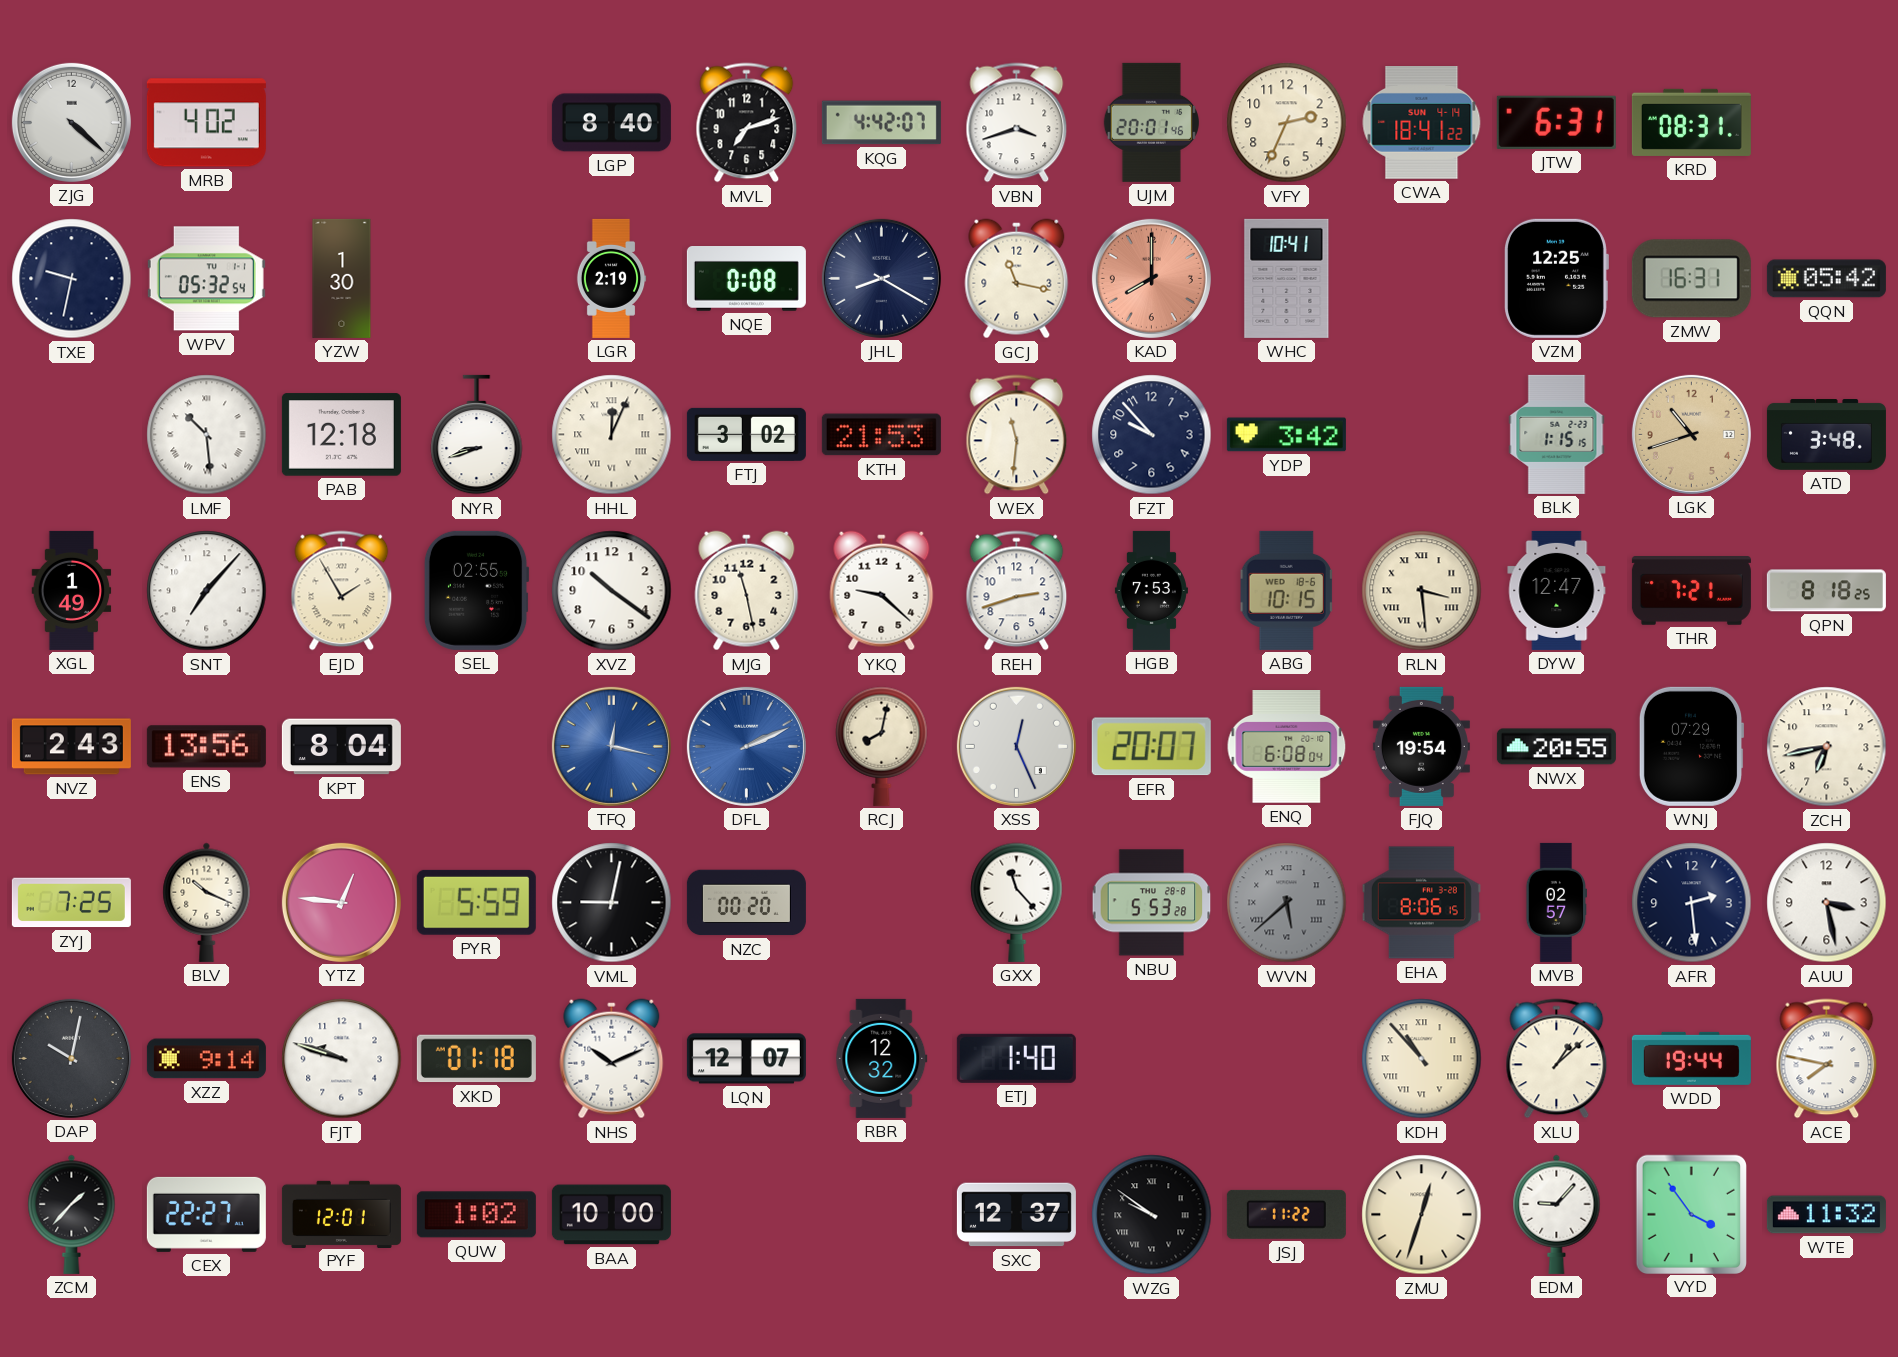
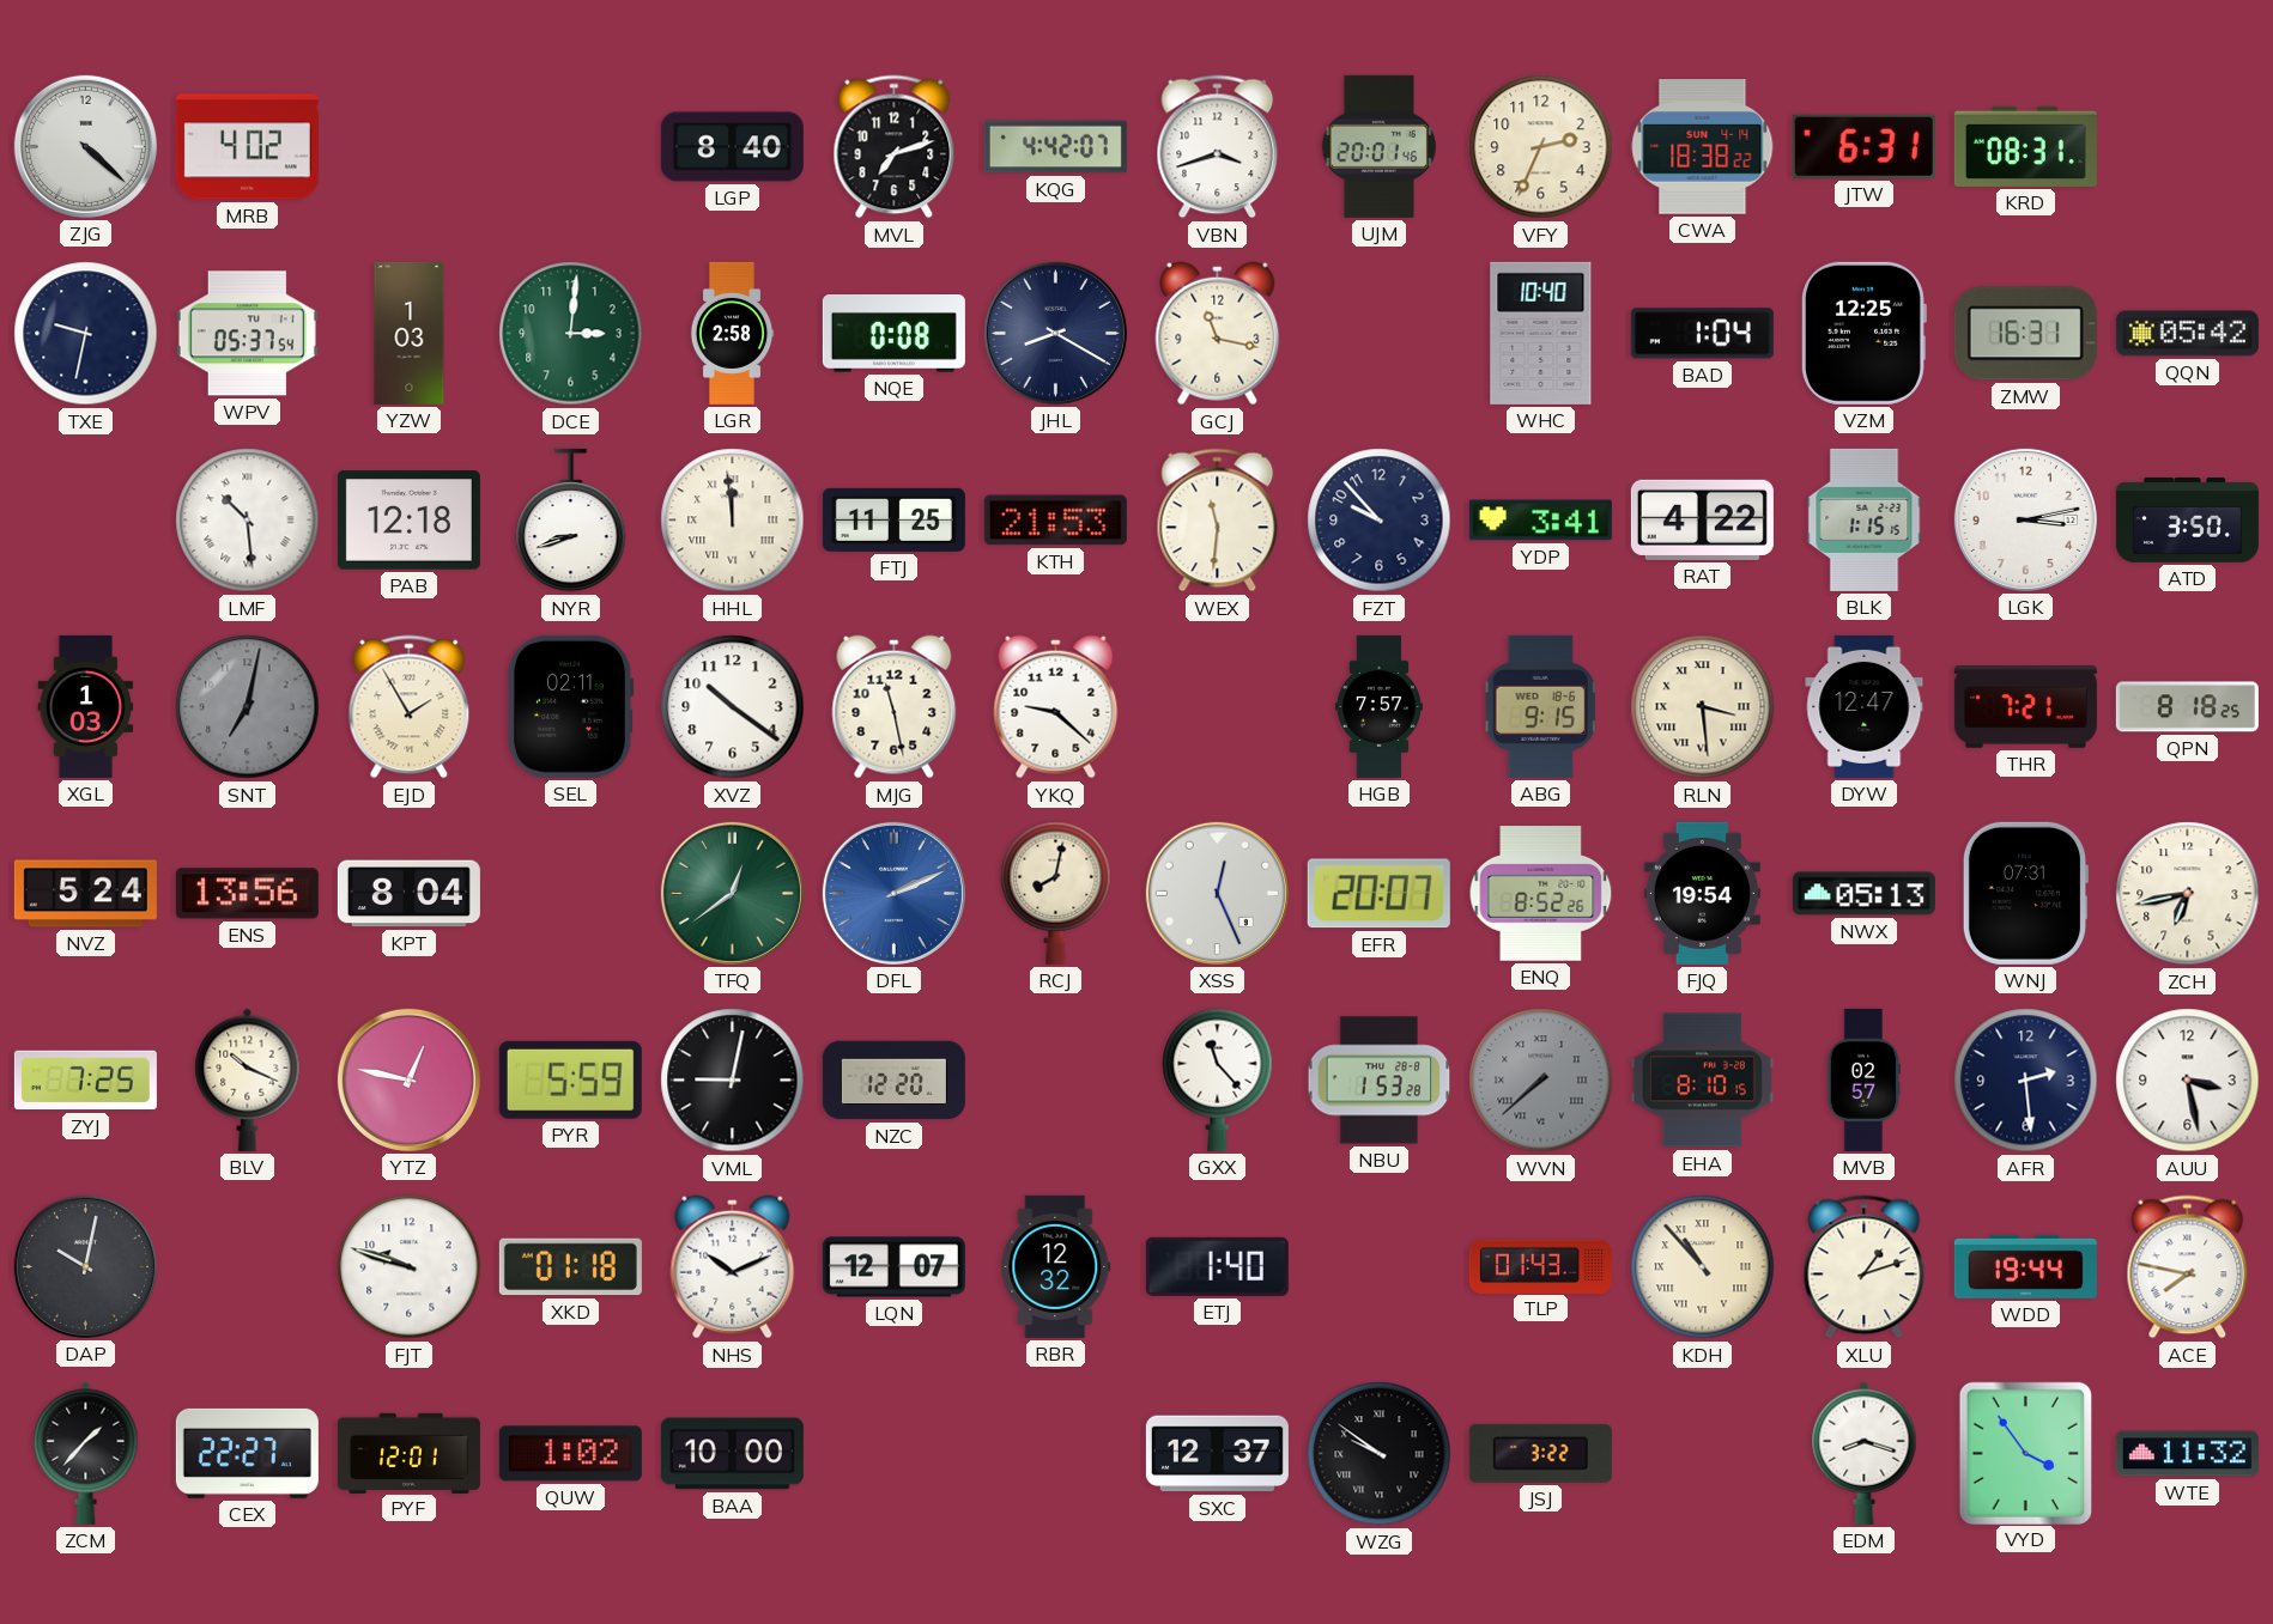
CWA: 18:41 -> 18:38 (1703, 147)
WPV: 05:32 -> 05:37 (247, 334)
YZW: 1:30 -> 1:03 (410, 333)
DCE: none -> 3:01 (571, 334)
LGR: 2:19 -> 2:58 (732, 333)
KAD: 8:00 -> none (1151, 278)
WHC: 10:41 -> 10:40 (1541, 333)
BAD: none -> 1:04 (1702, 334)
HHL: 12:04 -> 11:59 (733, 521)
FTJ: 3:02 -> 11:25 (893, 519)
YDP: 3:42 -> 3:41 (1540, 521)
RAT: none -> 4:22 (1702, 519)
LGK: 10:42 -> 3:13 (2025, 519)
LGK dial: champagne -> white (2025, 519)
ATD: 3:48 -> 3:50 (2187, 521)
XGL: 1:49 -> 1:03 (86, 706)
SNT: 7:07 -> 7:02 (248, 707)
SNT dial: white -> grey (248, 707)
SEL: 02:55 -> 02:11 (570, 706)
REH: 2:42 -> none (1017, 591)
HGB: 7:53 -> 7:57 (1378, 706)
ABG: 10:15 -> 9:15 (1540, 706)
NVZ: 2:43 -> 5:24 (85, 894)
TFQ: 12:17 -> 12:39 (732, 893)
TFQ dial: blue -> green (732, 893)
ENQ: 6:08 -> 8:52 (1541, 894)
NWX: 20:55 -> 05:13 (1863, 894)
WNJ: 07:29 -> 07:31 (2025, 893)
YTZ: 12:46 -> 12:47 (408, 1079)
NZC: 00:20 -> 12:20 (893, 1081)
NBU: 5:53 -> 1:53 (1380, 1081)
WVN: 5:38 -> 7:38 (1541, 1081)
EHA: 8:06 -> 8:10 (1702, 1081)
XZZ: 9:14 -> none (206, 1059)
TLP: none -> 01:43 (1540, 1266)
XLU: 1:08 -> 1:12 (1865, 1267)
JSJ: 11:22 -> 3:22 (1540, 1453)
ZMU: 12:33 -> none (1422, 1215)
EDM: 9:07 -> 8:18 (1865, 1453)
